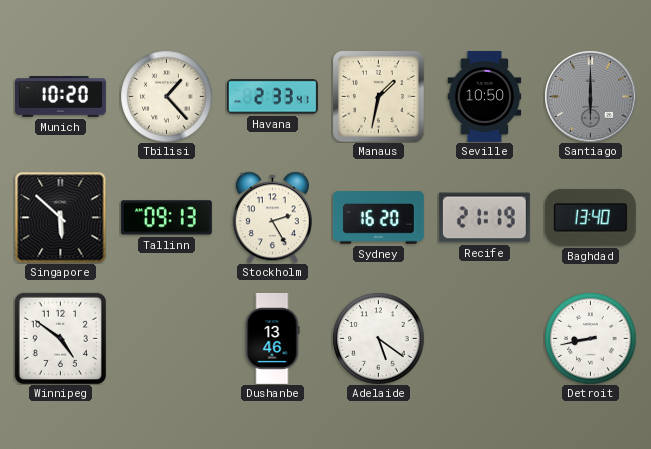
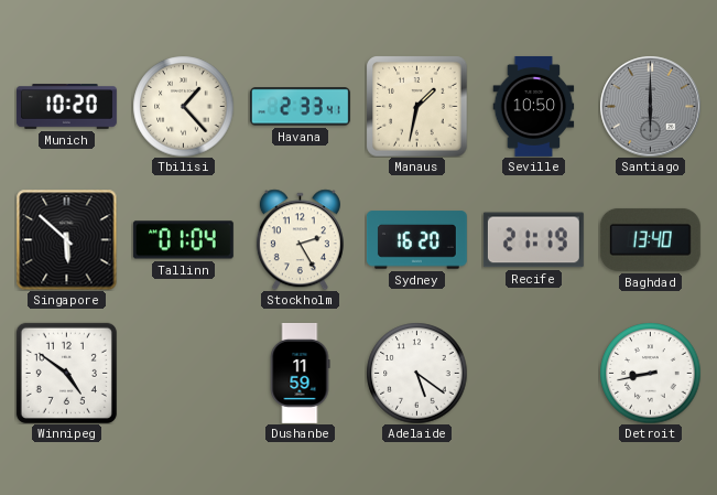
Tallinn: 09:13 -> 01:04 (183, 240)
Dushanbe: 13:46 -> 11:59 (300, 373)
